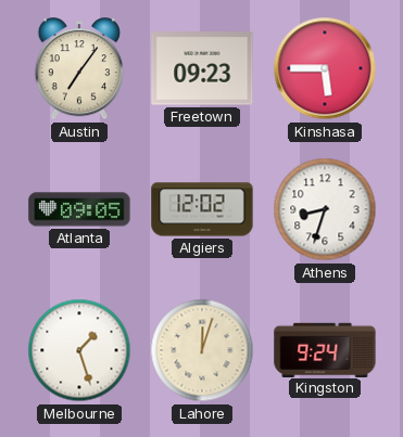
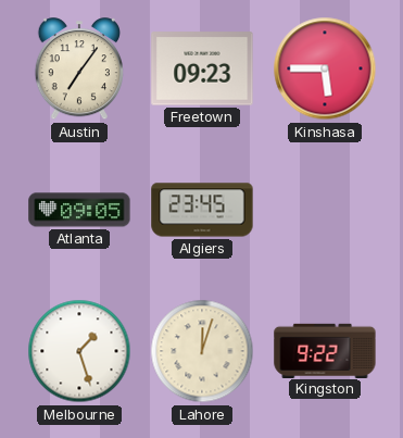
Algiers: 12:02 -> 23:45 (202, 210)
Athens: 8:33 -> none (325, 209)
Kingston: 9:24 -> 9:22 (325, 350)
